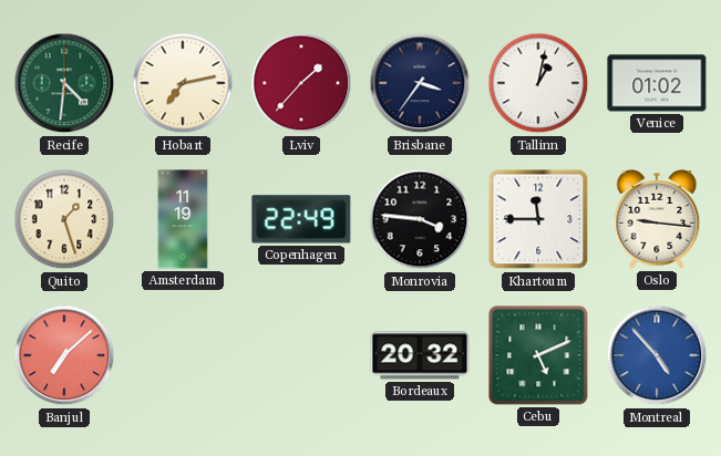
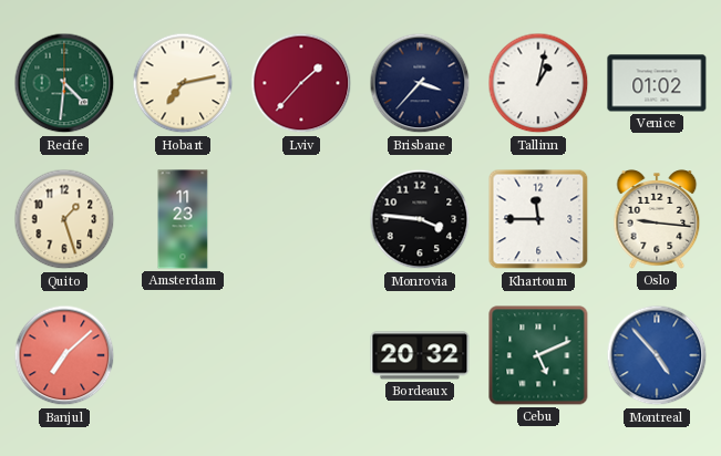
Brisbane: 3:36 -> 3:37 (420, 83)
Amsterdam: 11:19 -> 11:23 (183, 219)
Copenhagen: 22:49 -> none (301, 219)
